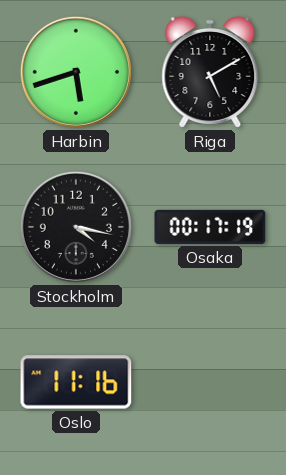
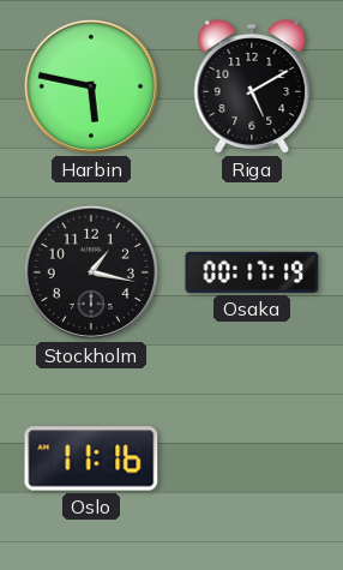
Harbin: 5:42 -> 5:47 (91, 86)
Stockholm: 4:17 -> 1:17 (91, 272)
